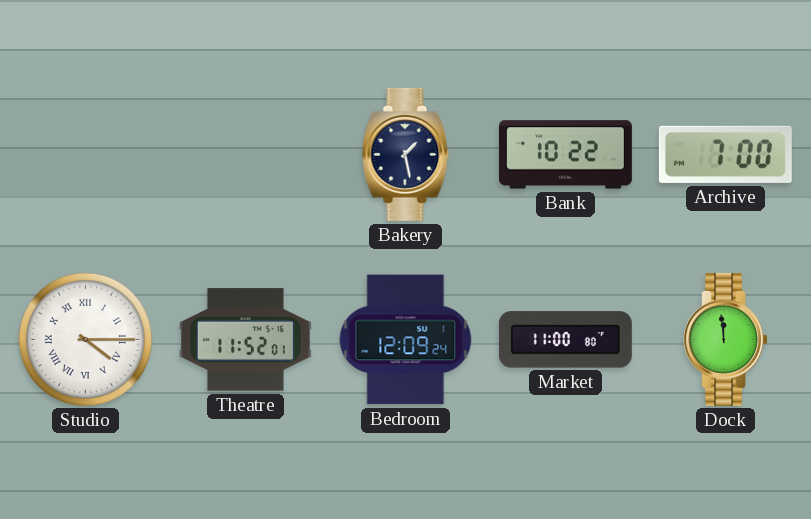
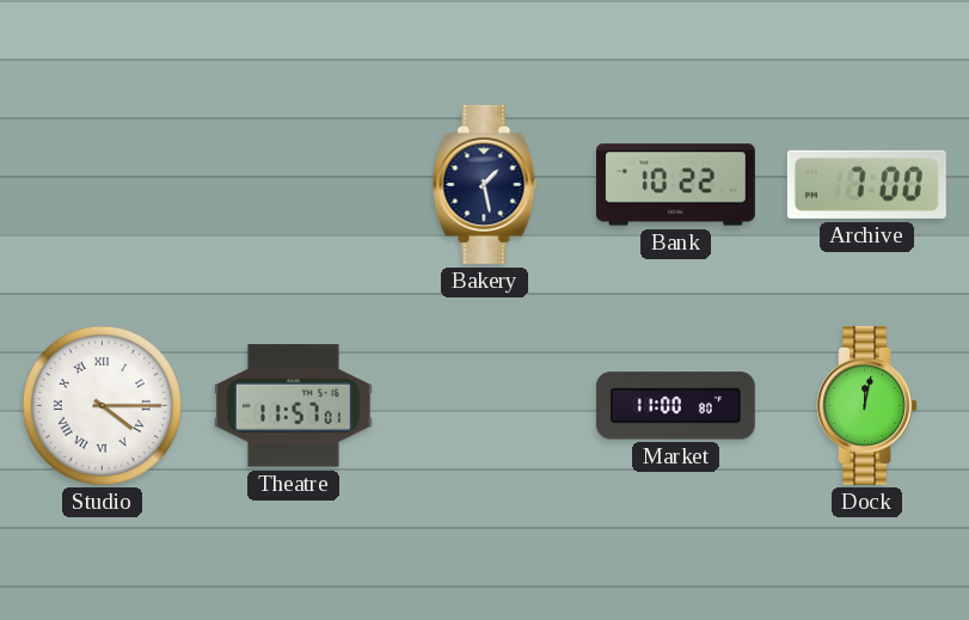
Theatre: 11:52 -> 11:57 (293, 406)
Bedroom: 12:09 -> none (406, 340)
Dock: 11:59 -> 12:02 (866, 405)
